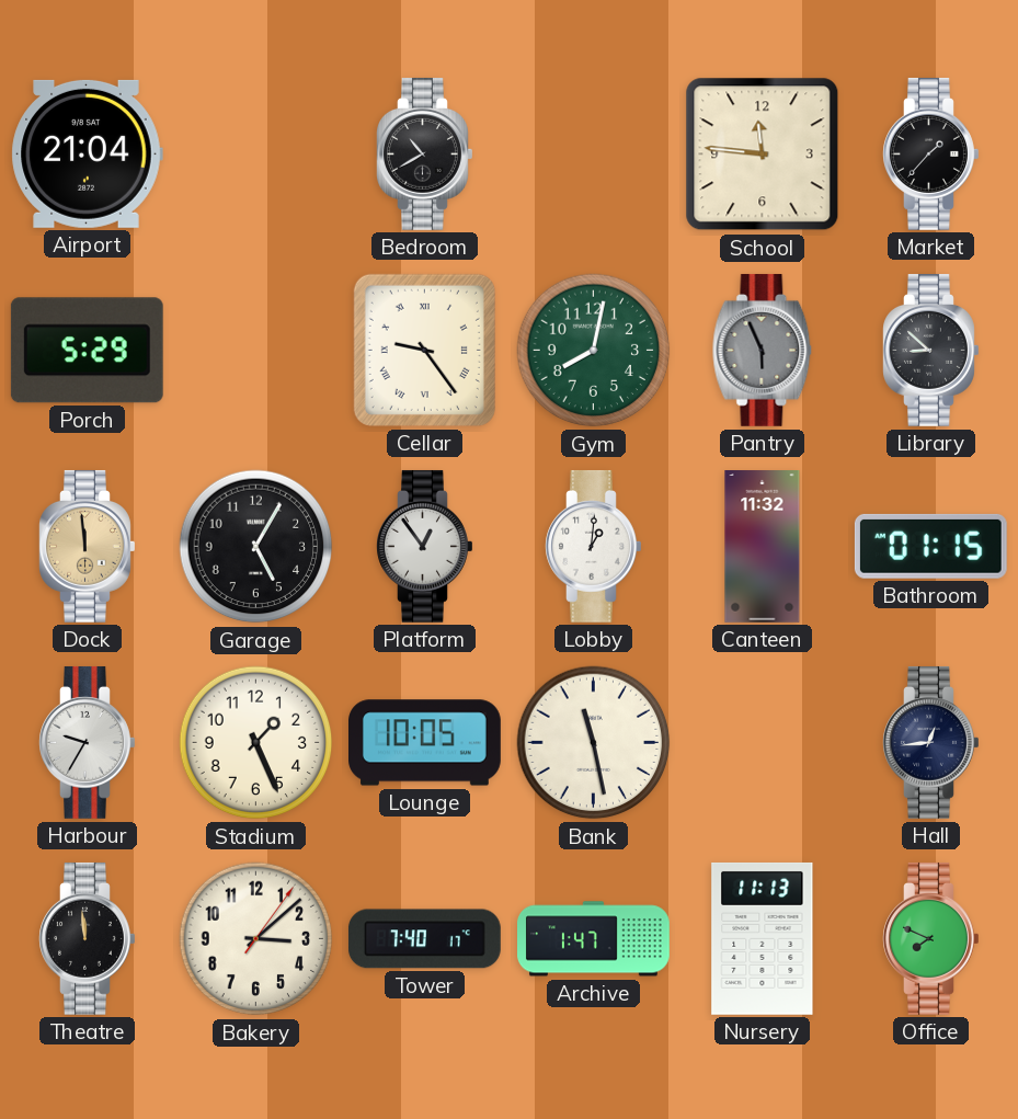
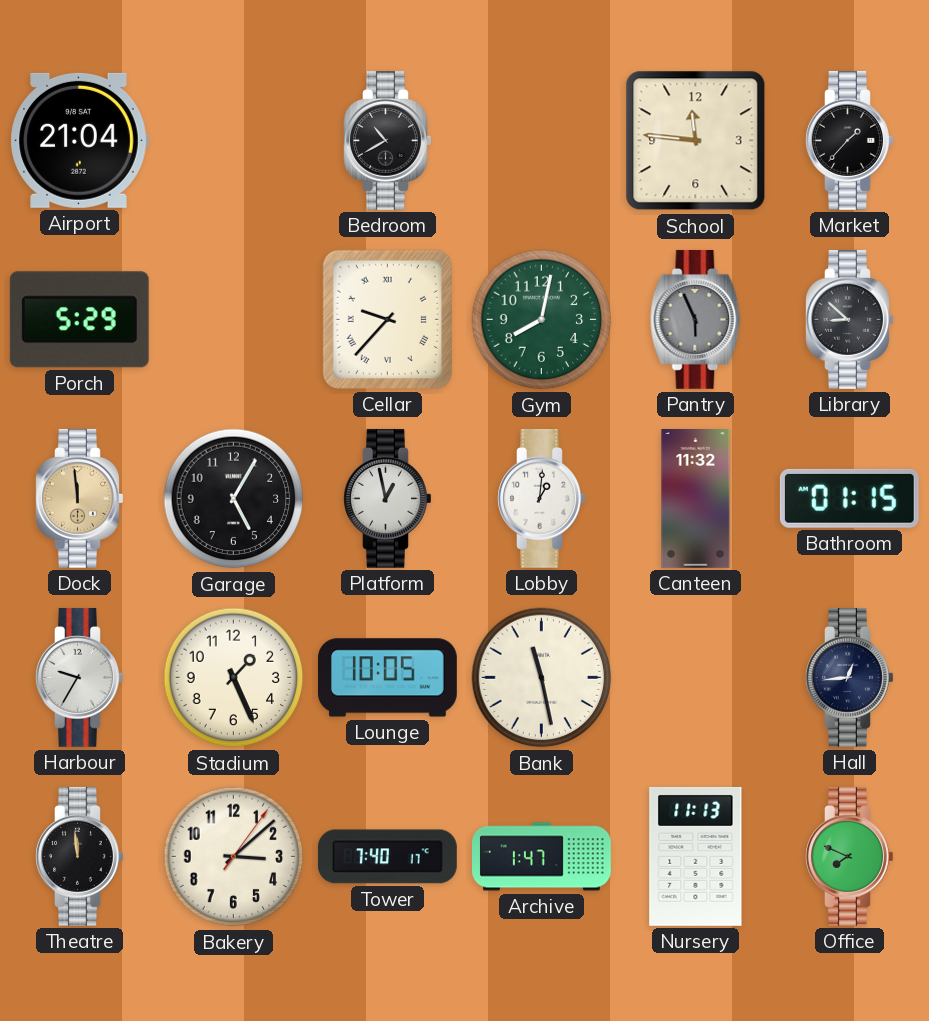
Cellar: 9:24 -> 9:37 (387, 319)
Platform: 12:54 -> 12:58 (388, 498)
